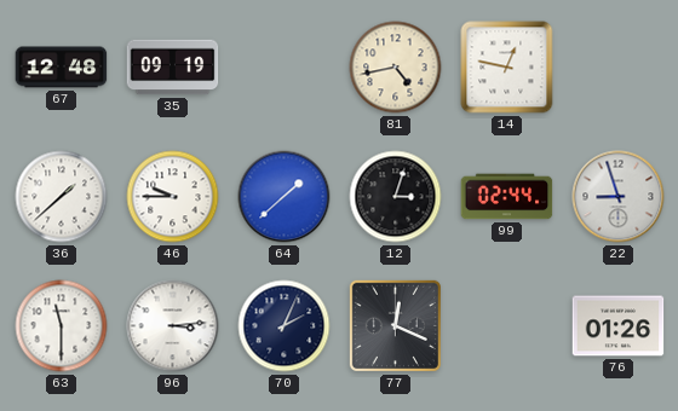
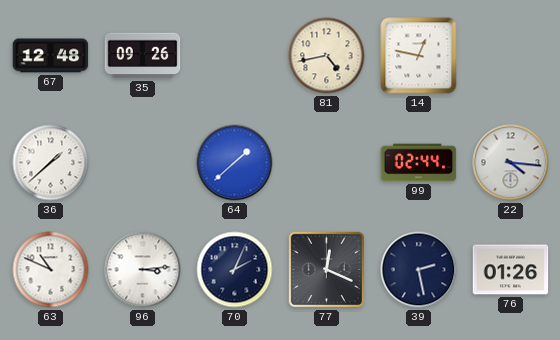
35: 09:19 -> 09:26 (143, 56)
46: 9:45 -> none (173, 197)
12: 3:03 -> none (396, 197)
22: 8:57 -> 4:16 (511, 163)
63: 11:30 -> 10:49 (51, 270)
39: none -> 2:28 (419, 270)
